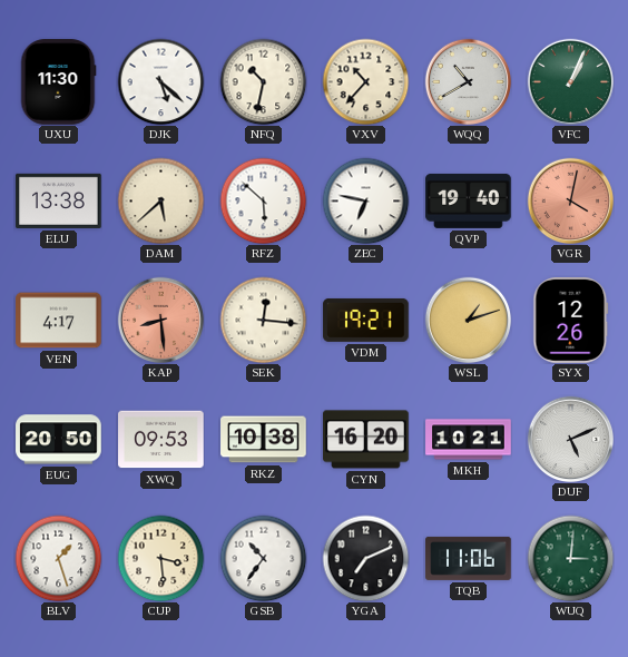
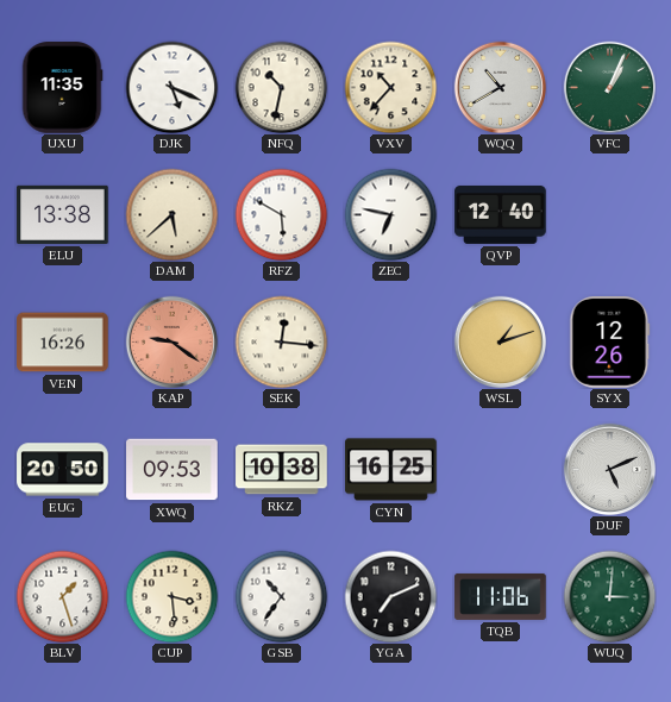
UXU: 11:30 -> 11:35 (62, 88)
DJK: 5:22 -> 5:19 (171, 87)
RFZ: 5:52 -> 5:50 (281, 214)
QVP: 19:40 -> 12:40 (501, 214)
VGR: 4:02 -> none (570, 200)
VEN: 4:17 -> 16:26 (63, 343)
KAP: 8:29 -> 9:21 (171, 341)
VDM: 19:21 -> none (366, 320)
CYN: 16:20 -> 16:25 (391, 470)
MKH: 10:21 -> none (469, 440)
